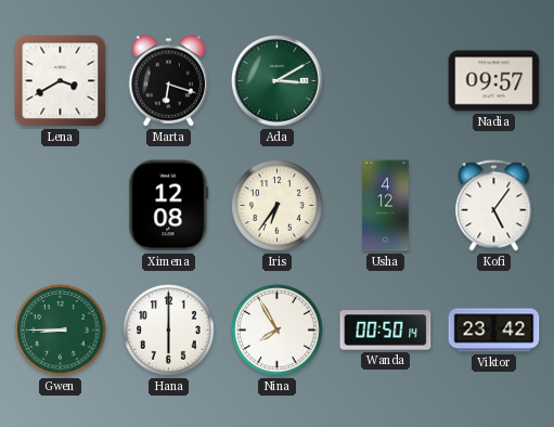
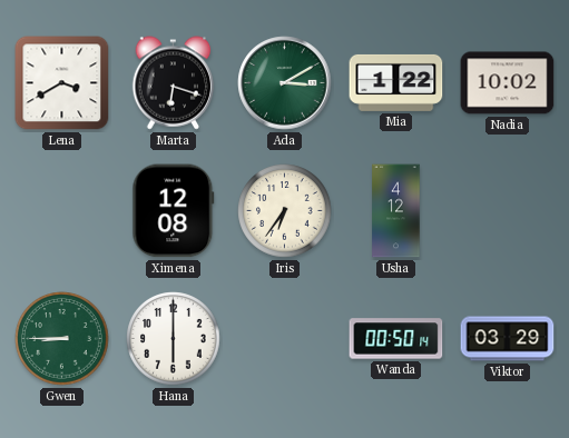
Mia: none -> 1:22 (396, 82)
Nadia: 09:57 -> 10:02 (508, 83)
Kofi: 5:06 -> none (494, 206)
Nina: 7:55 -> none (278, 331)
Viktor: 23:42 -> 03:29 (508, 339)
